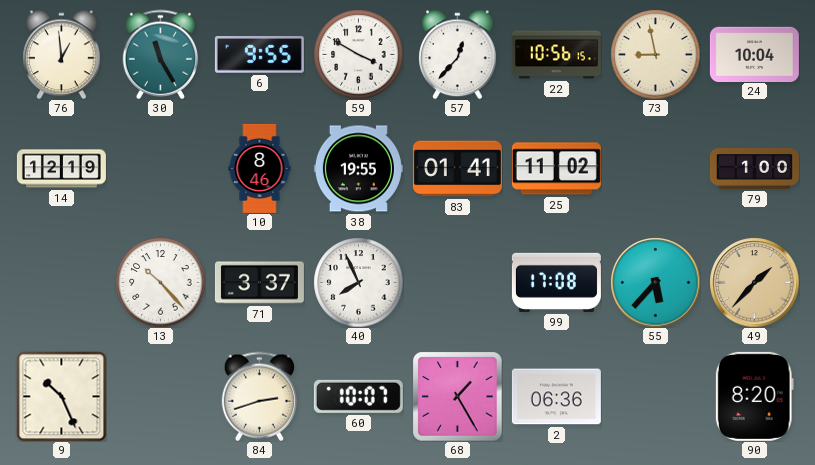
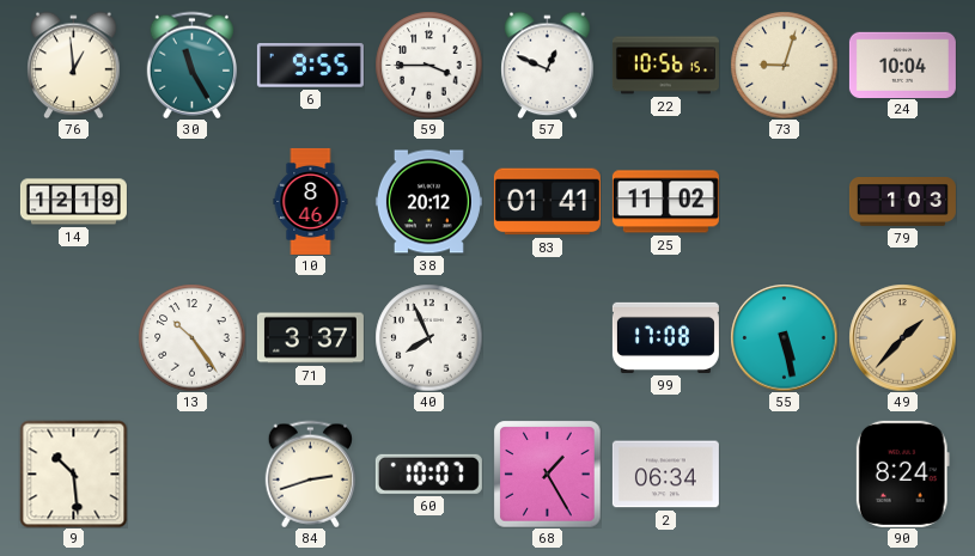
59: 3:50 -> 3:45 (428, 65)
57: 12:37 -> 12:49 (548, 65)
73: 8:58 -> 9:03 (784, 65)
38: 19:55 -> 20:12 (428, 202)
79: 1:00 -> 1:03 (902, 202)
13: 10:23 -> 10:24 (191, 337)
55: 5:37 -> 5:28 (784, 337)
9: 10:26 -> 10:29 (73, 473)
2: 06:36 -> 06:34 (665, 475)
90: 8:20 -> 8:24 (902, 473)
